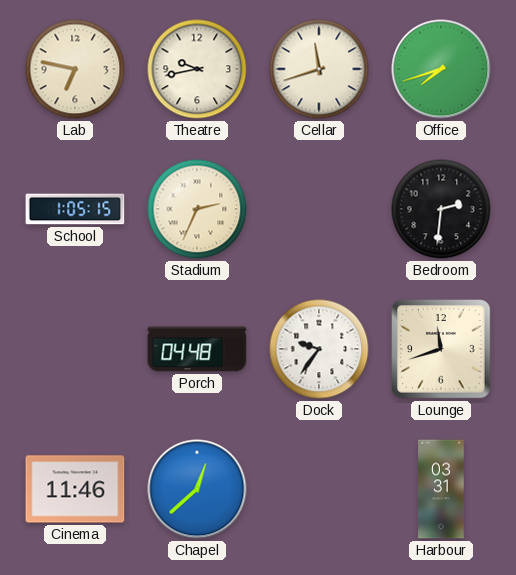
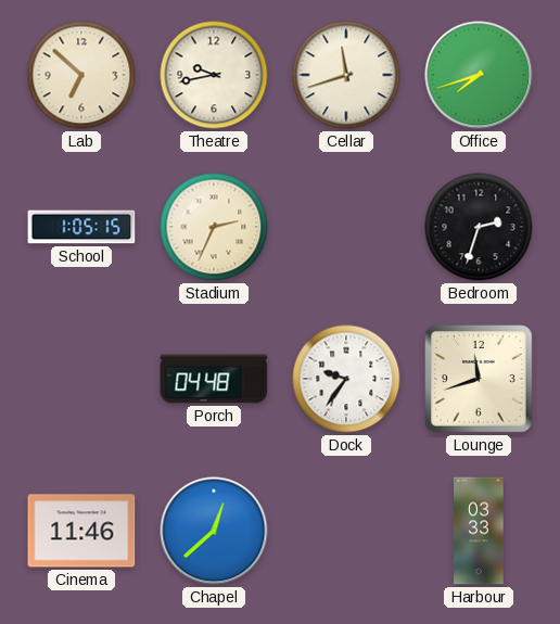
Lab: 6:47 -> 6:52 (81, 75)
Bedroom: 2:31 -> 2:33 (479, 227)
Harbour: 03:31 -> 03:33 (479, 531)
